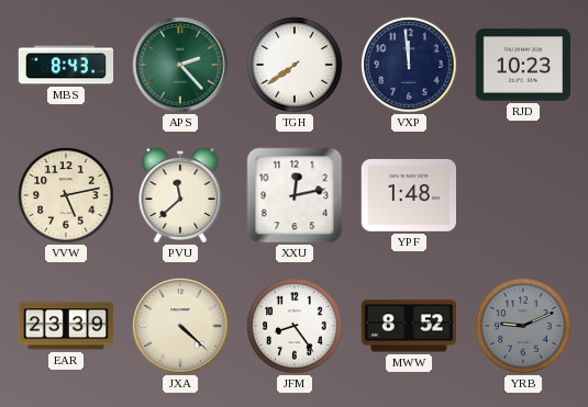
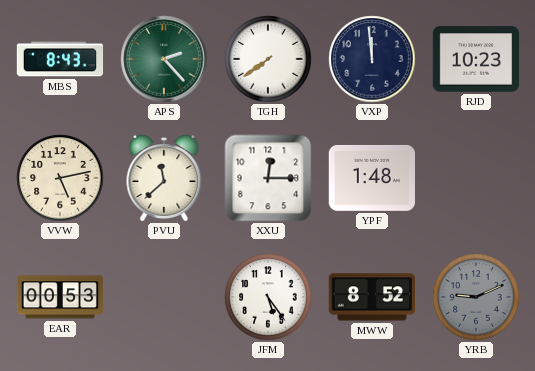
XXU: 12:13 -> 12:15 (268, 178)
EAR: 23:39 -> 00:53 (60, 297)
JXA: 4:22 -> none (180, 326)
JFM: 8:24 -> 5:24 (268, 297)
